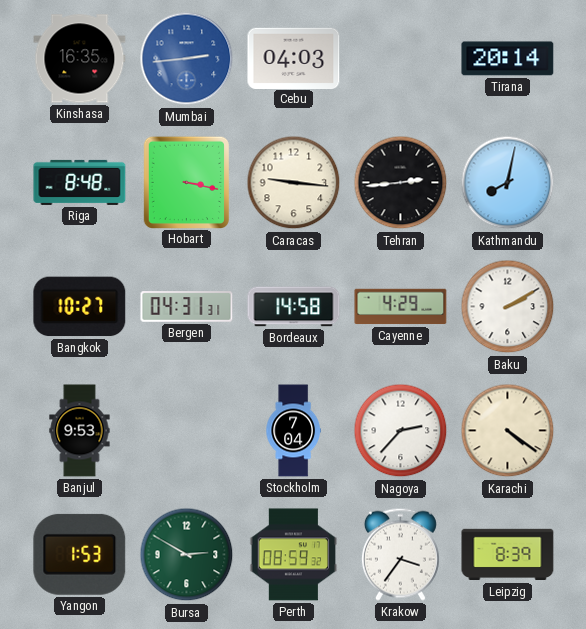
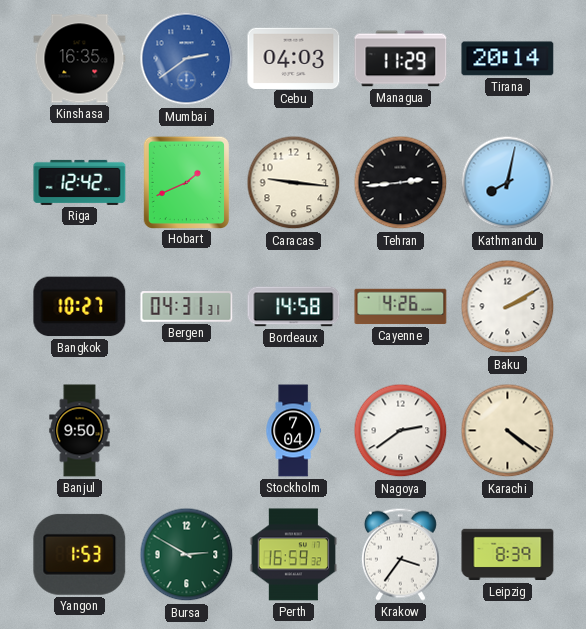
Mumbai: 2:44 -> 2:39 (187, 59)
Managua: none -> 11:29 (401, 59)
Riga: 8:48 -> 12:42 (80, 182)
Hobart: 3:17 -> 1:41 (186, 182)
Cayenne: 4:29 -> 4:26 (401, 307)
Banjul: 9:53 -> 9:50 (80, 431)
Nagoya: 2:37 -> 2:39 (401, 431)
Perth: 08:59 -> 16:59 (293, 555)
